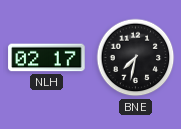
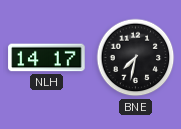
NLH: 02:17 -> 14:17 (47, 58)
